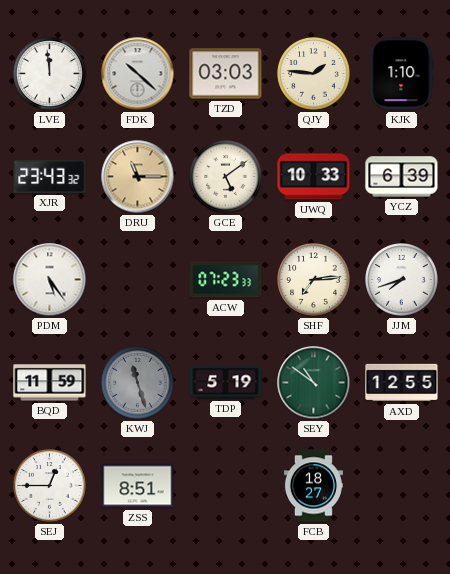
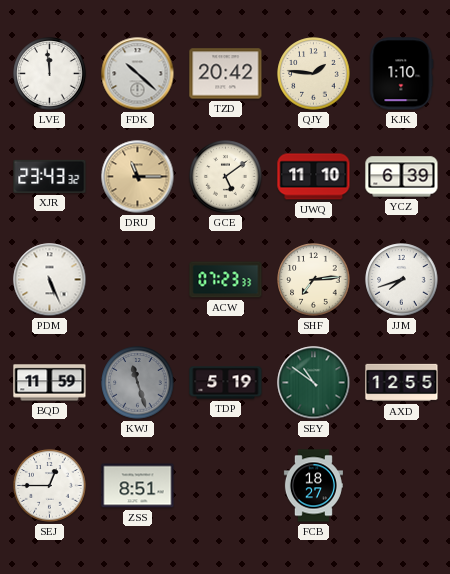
TZD: 03:03 -> 20:42 (226, 74)
UWQ: 10:33 -> 11:10 (314, 177)
PDM: 5:24 -> 5:26 (50, 280)
